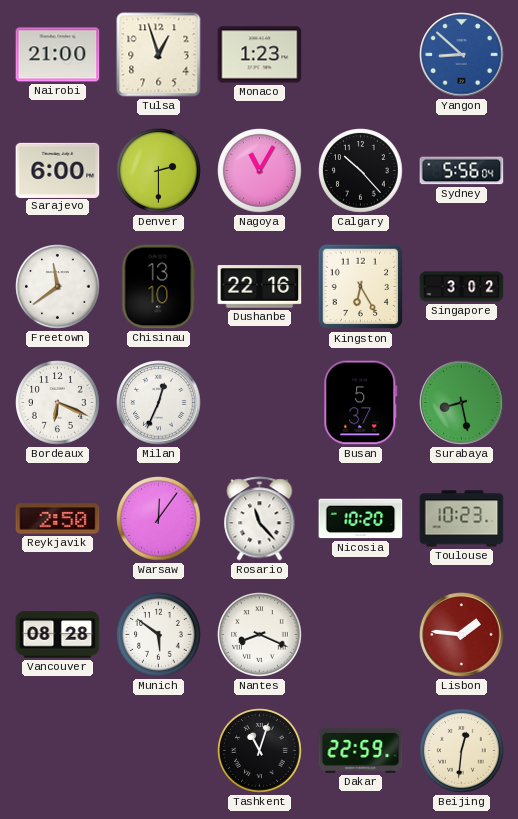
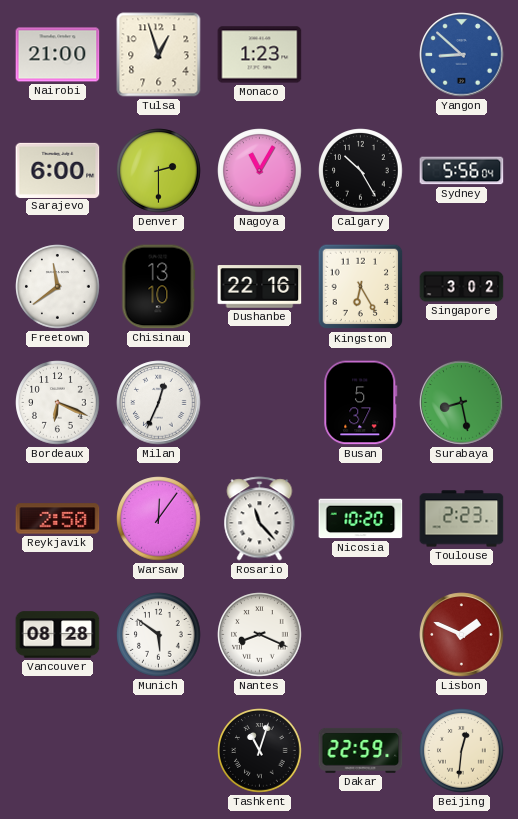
Calgary: 10:23 -> 10:25 (361, 171)
Toulouse: 10:23 -> 2:23 (462, 519)
Lisbon: 1:46 -> 1:49 (462, 635)
